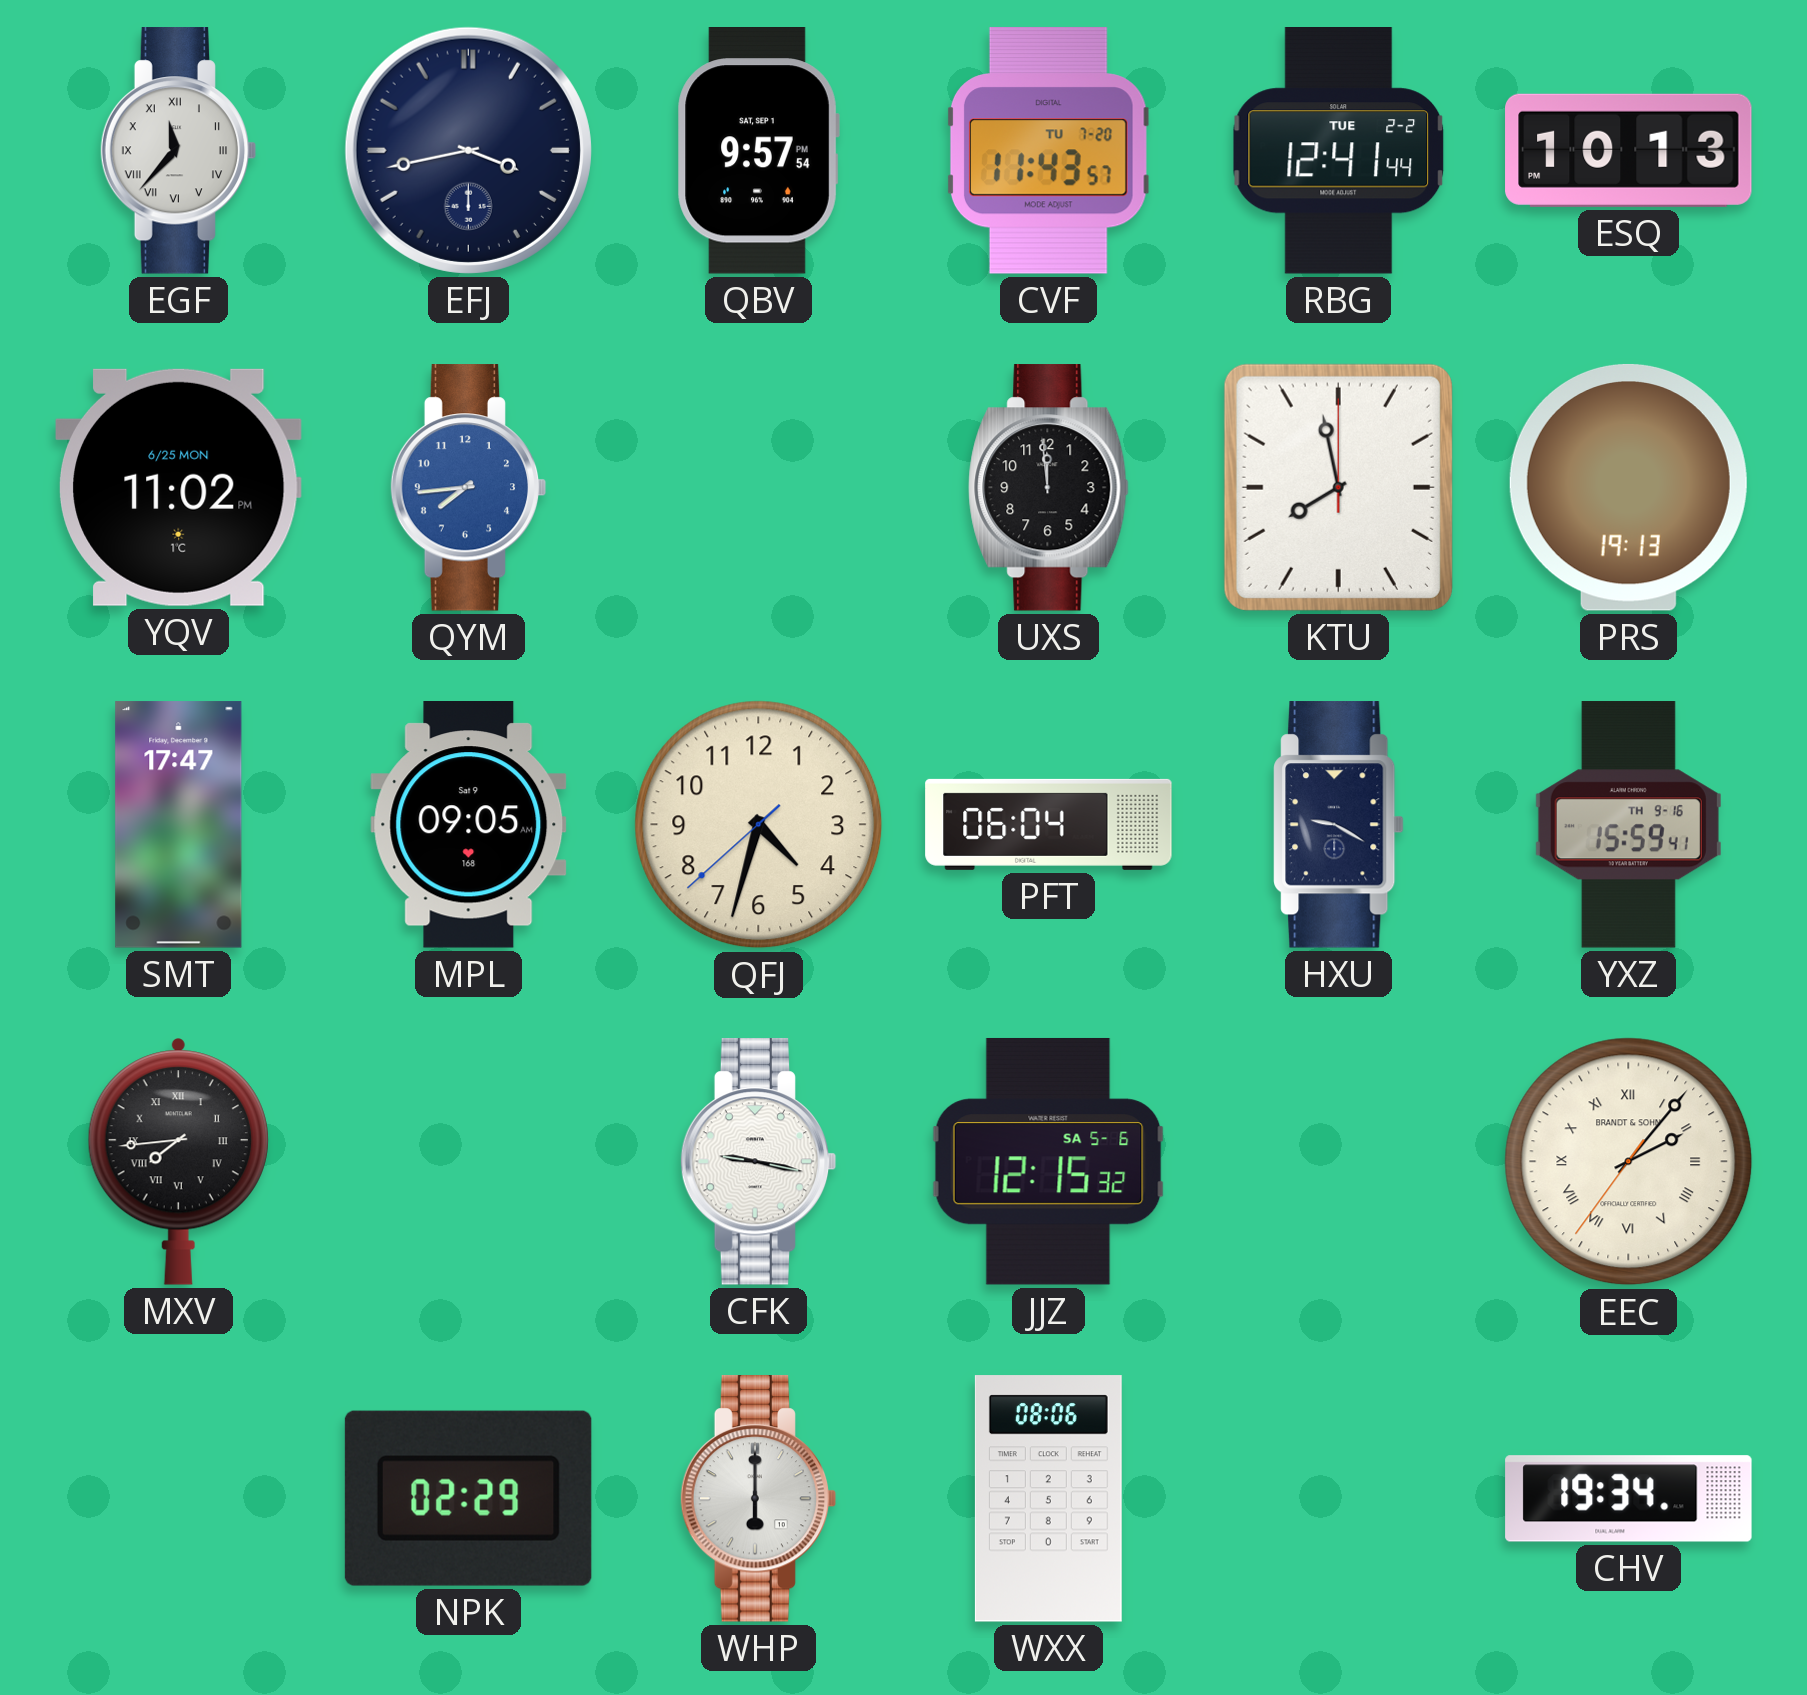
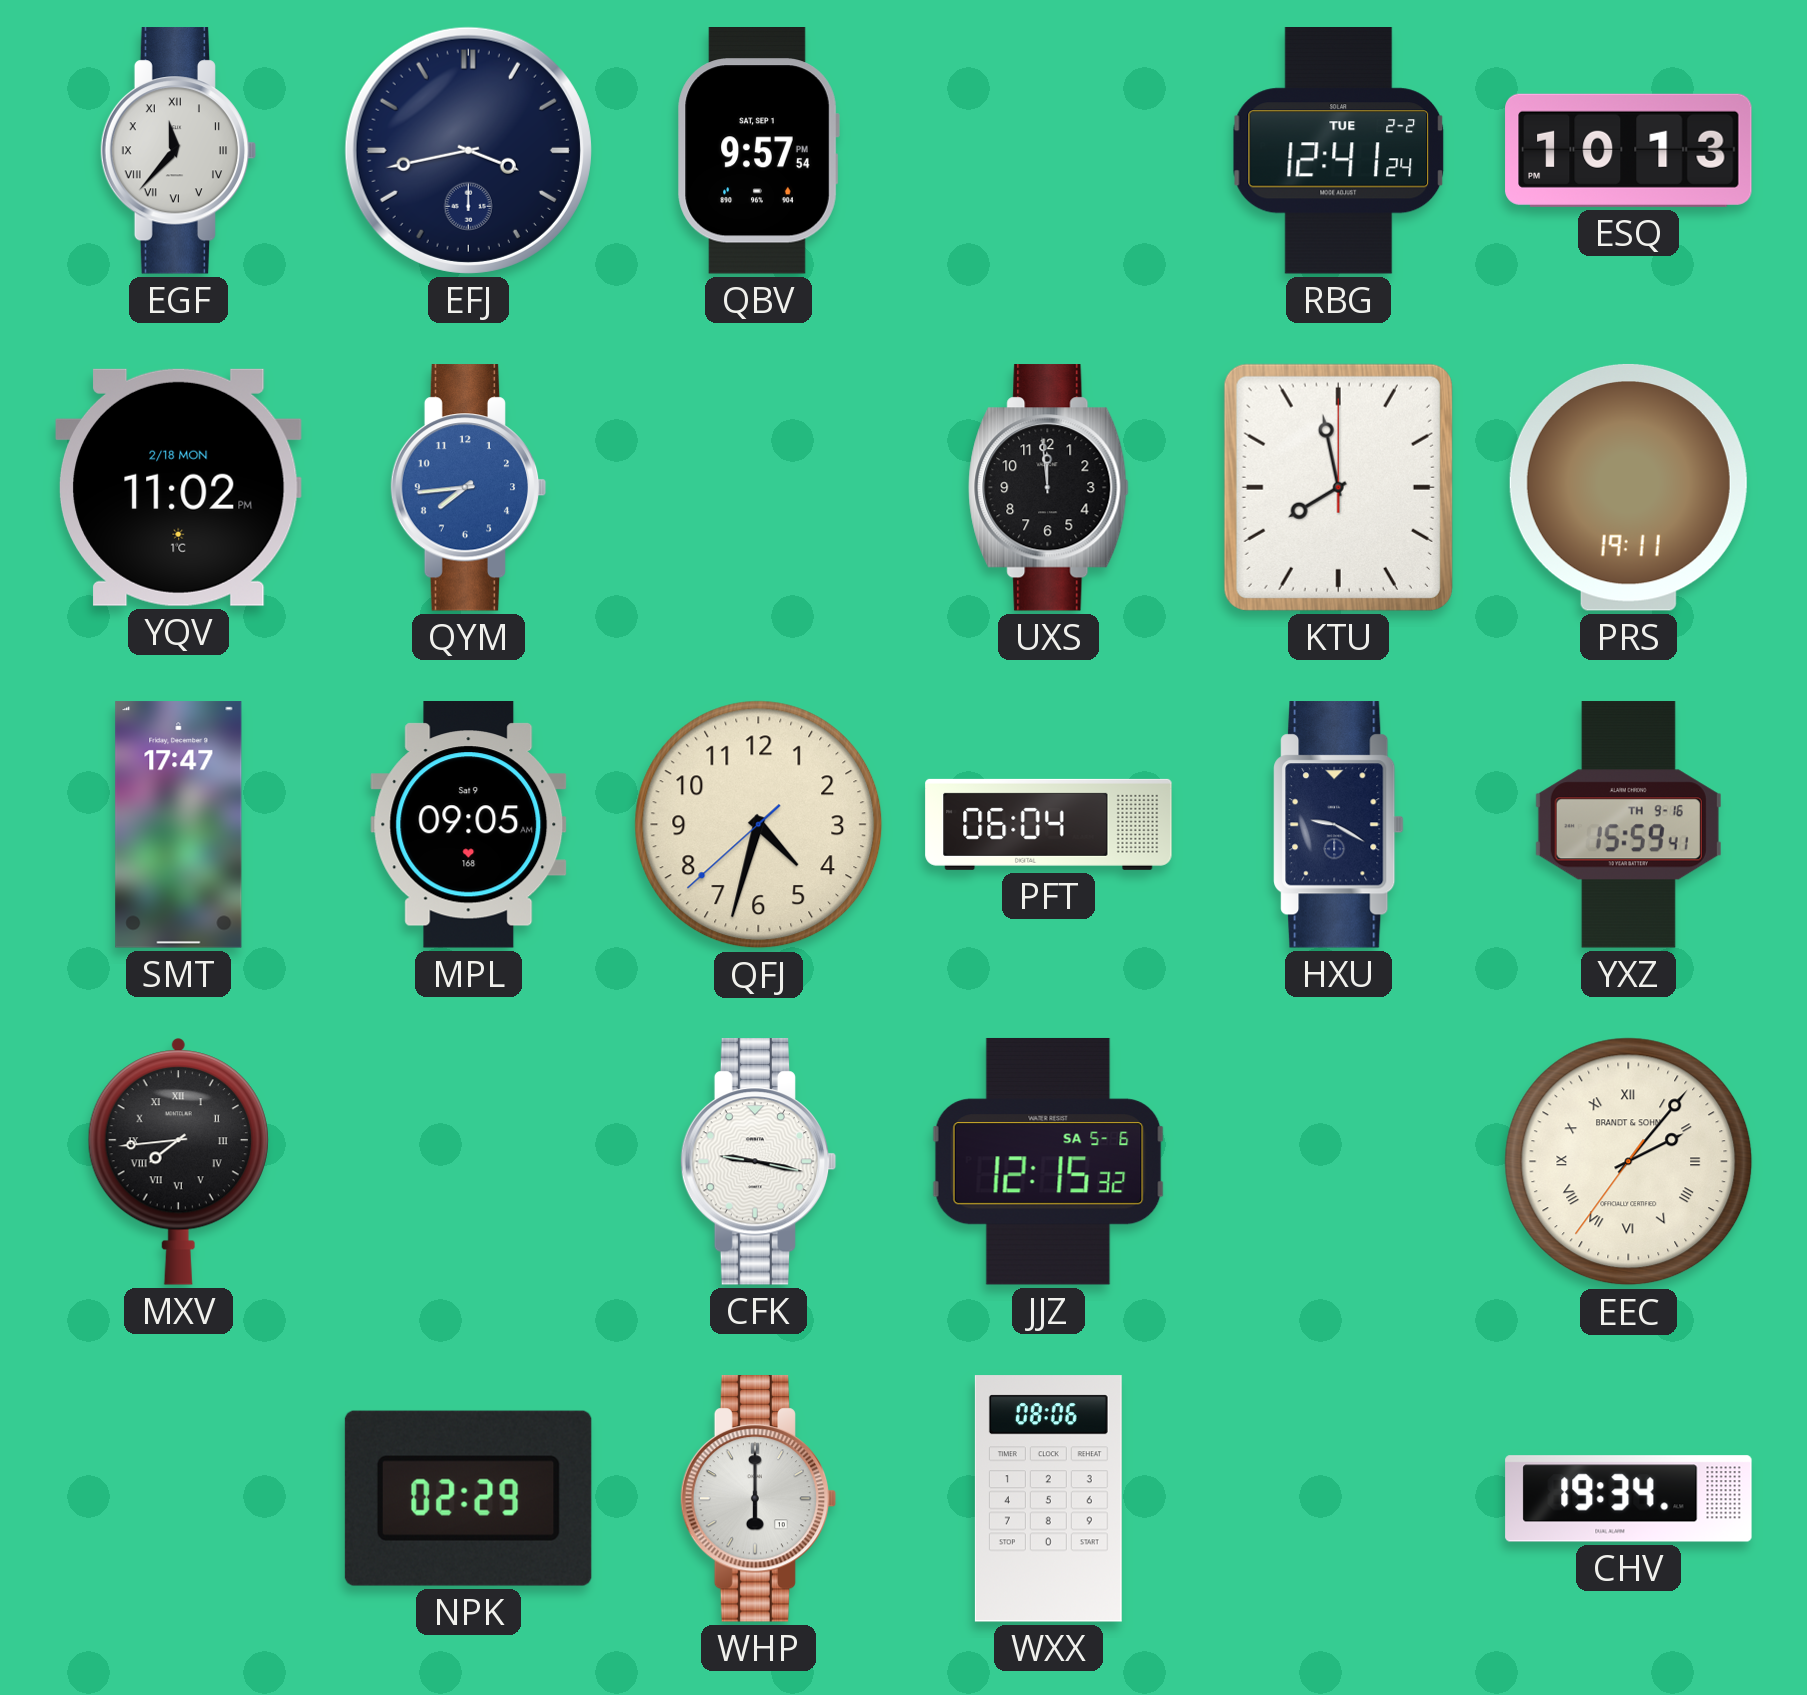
CVF: 11:43 -> none (1048, 150)
RBG: 12:41:44 -> 12:41:24 (1339, 151)
YQV date: 6/25 MON -> 2/18 MON (178, 487)
PRS: 19:13 -> 19:11 (1628, 487)
